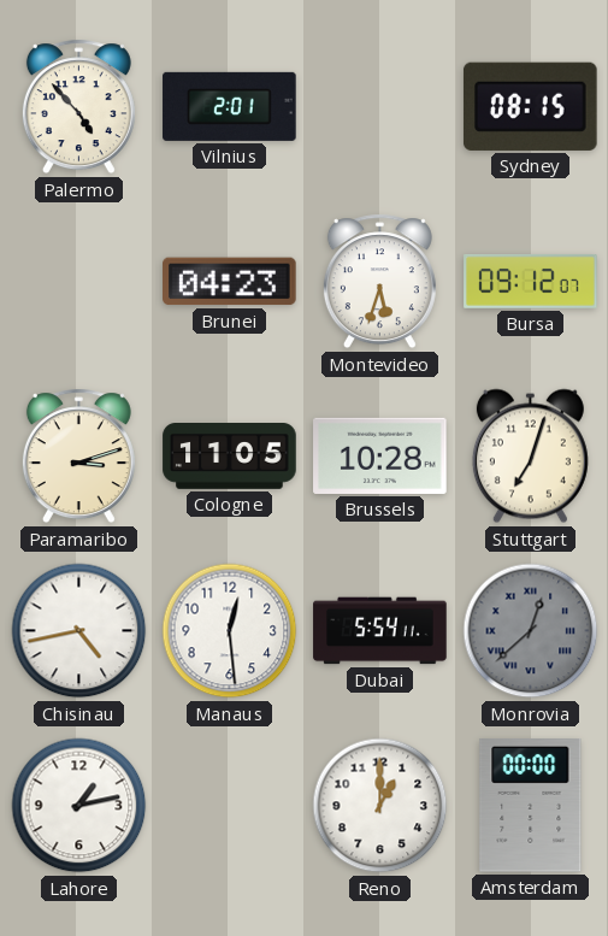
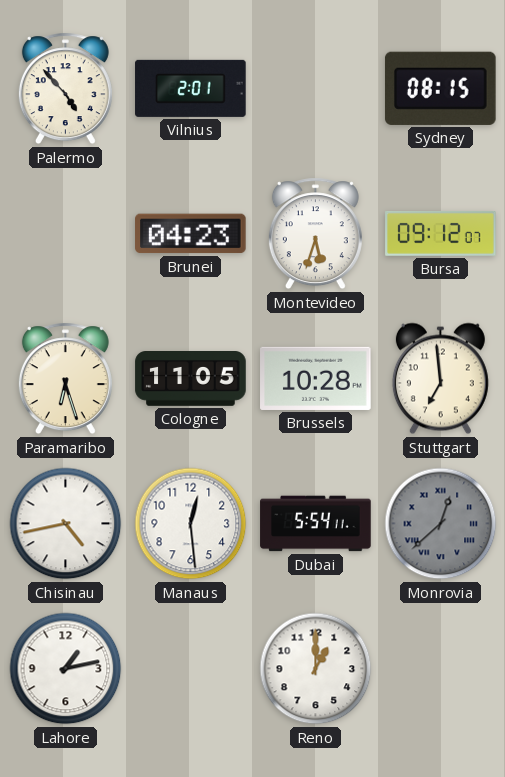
Paramaribo: 3:12 -> 6:27 (65, 379)
Stuttgart: 7:03 -> 6:59 (440, 379)
Amsterdam: 00:00 -> none (531, 806)
